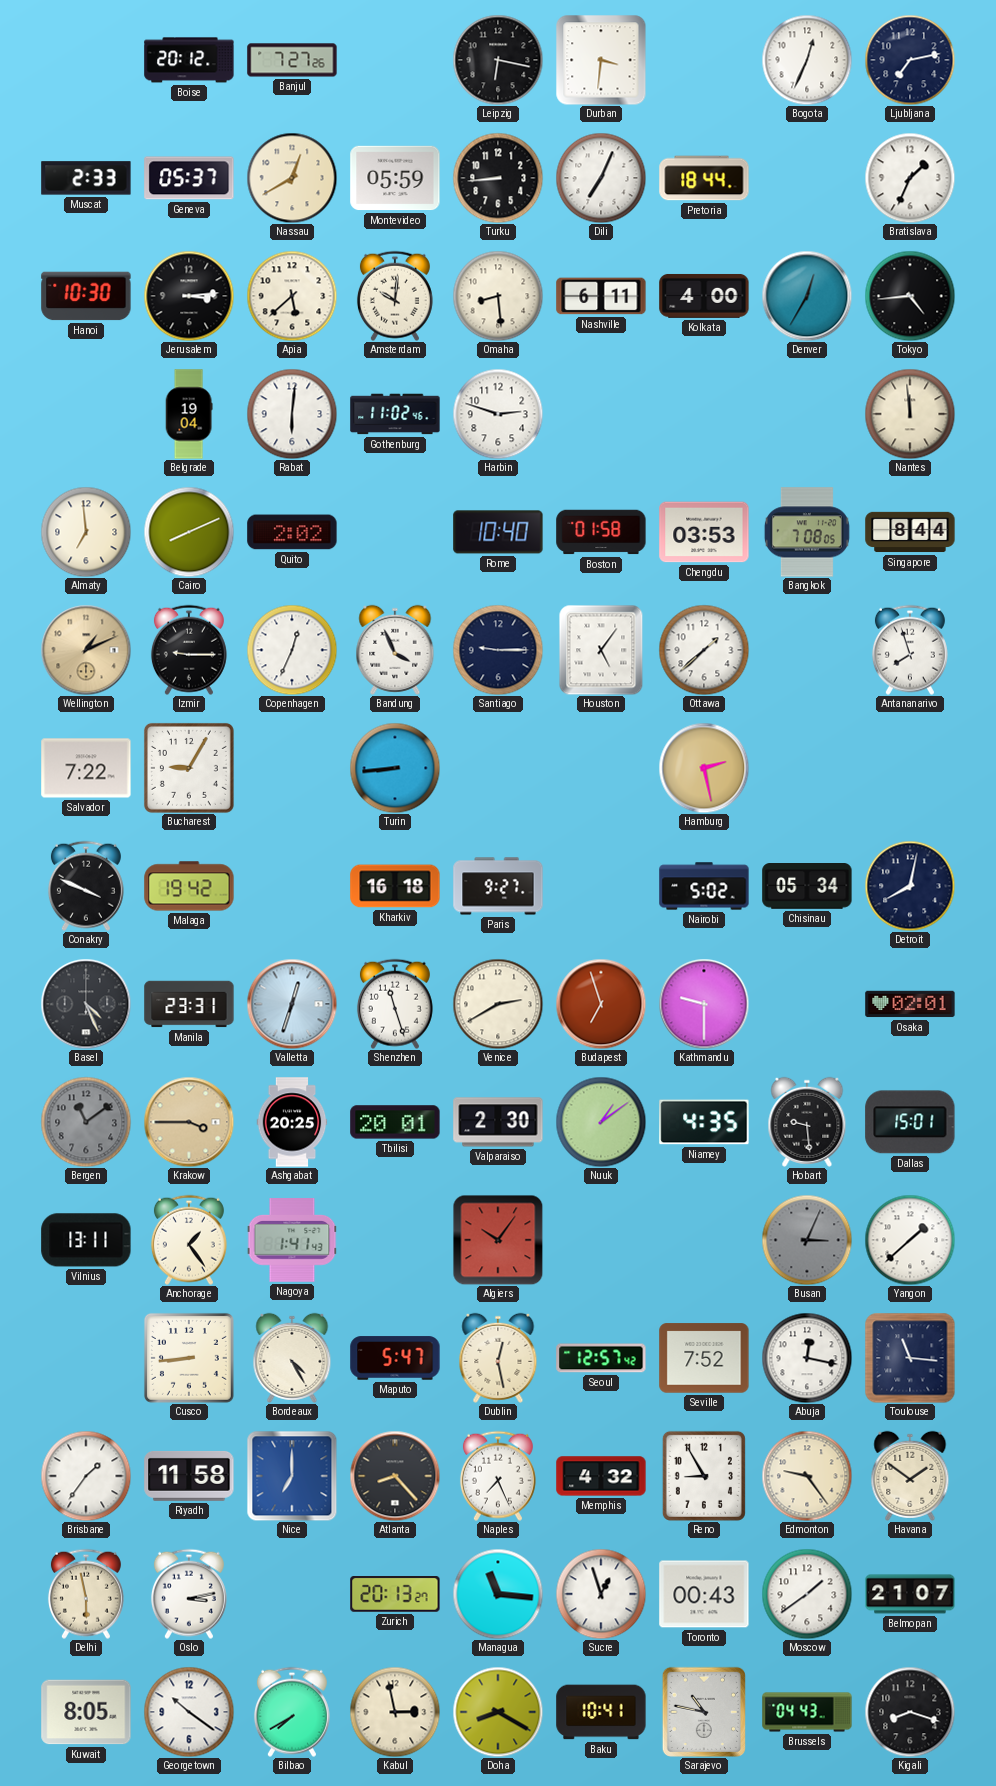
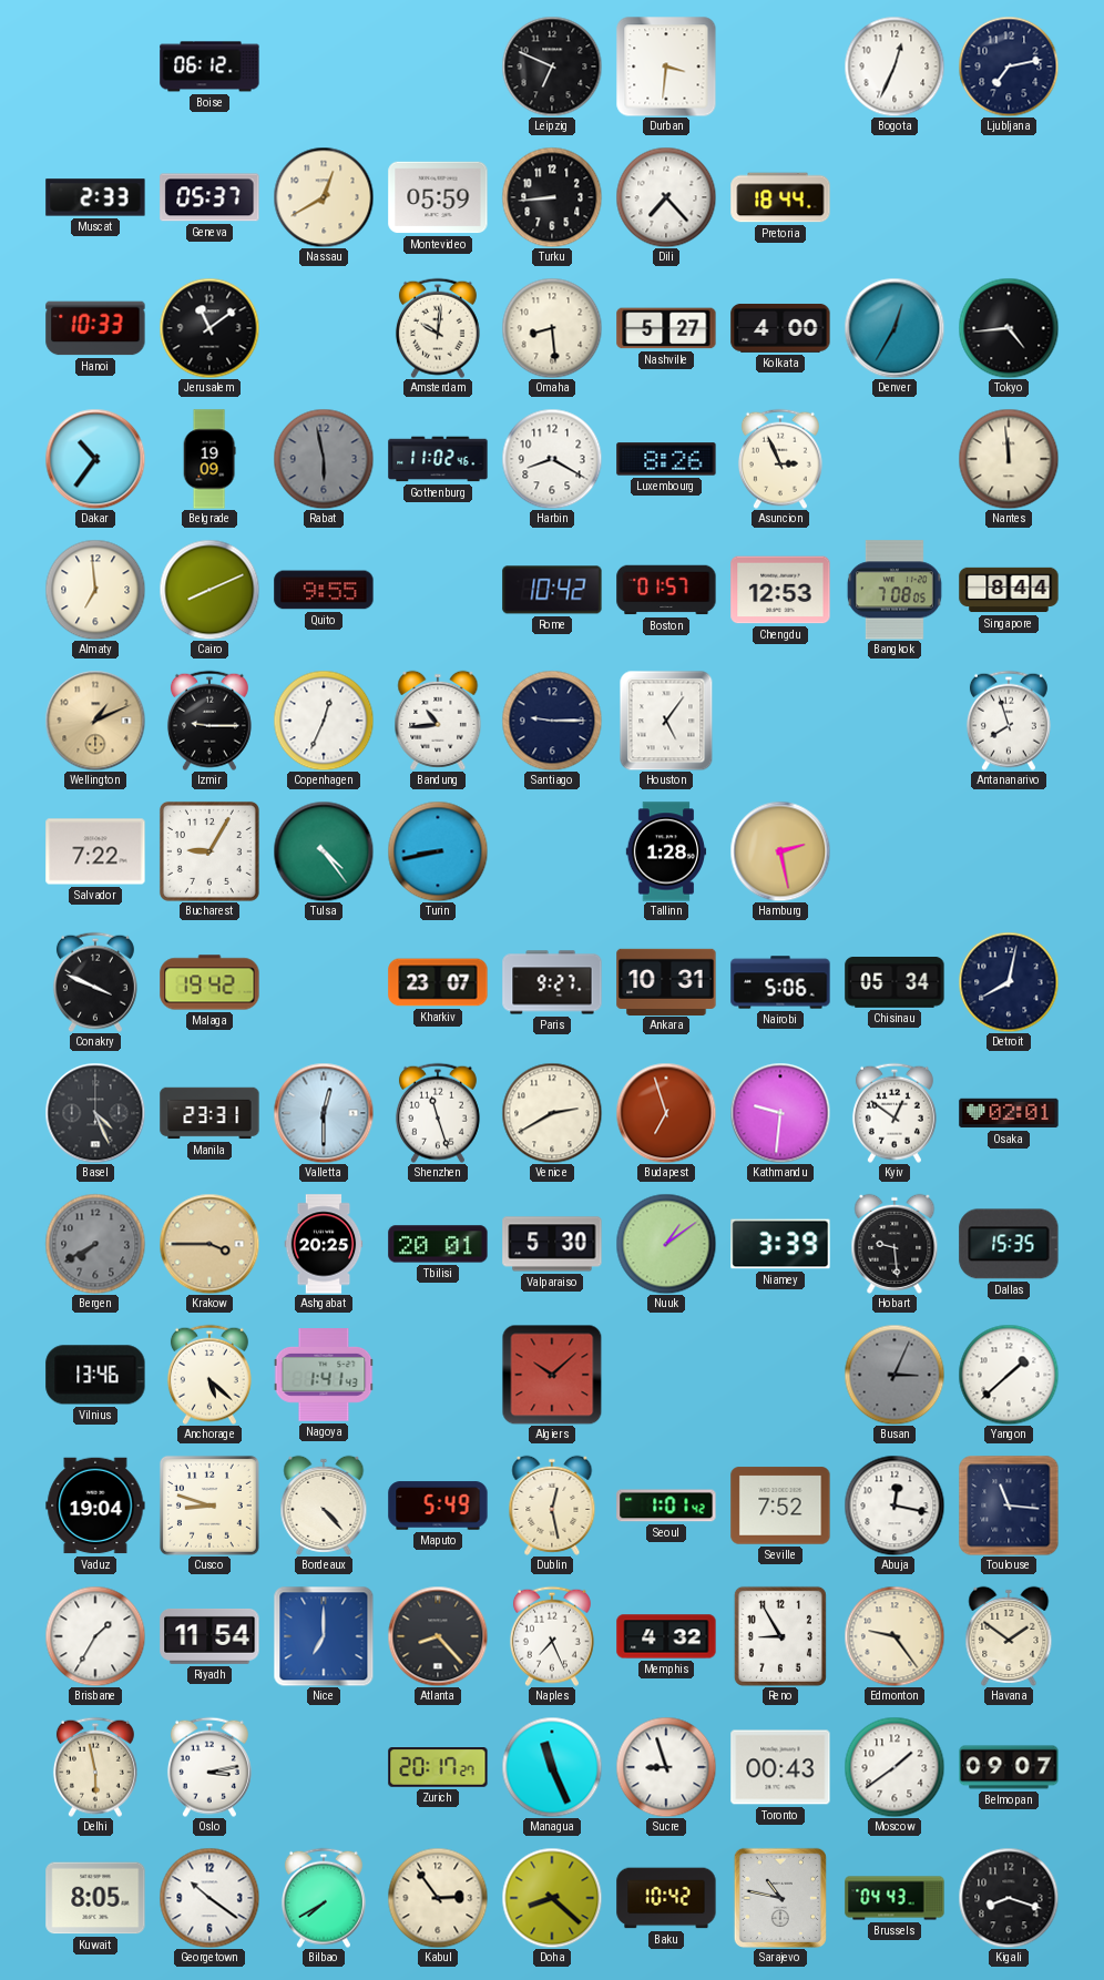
Boise: 20:12 -> 06:12 (209, 67)
Banjul: 7:27 -> none (292, 60)
Leipzig: 6:17 -> 6:49 (552, 67)
Dili: 7:04 -> 7:23 (666, 197)
Bratislava: 1:34 -> none (910, 178)
Hanoi: 10:30 -> 10:33 (95, 328)
Jerusalem: 3:14 -> 11:09 (209, 328)
Apia: 5:38 -> none (292, 296)
Nashville: 6:11 -> 5:27 (666, 328)
Dakar: none -> 10:36 (95, 459)
Belgrade: 19:04 -> 19:09 (209, 459)
Rabat: 6:01 -> 5:58 (324, 459)
Rabat dial: white -> grey (324, 459)
Harbin: 2:48 -> 8:20 (552, 459)
Luxembourg: none -> 8:26 (666, 459)
Asuncion: none -> 2:56 (780, 459)
Quito: 2:02 -> 9:55 (324, 590)
Rome: 10:40 -> 10:42 (552, 590)
Boston: 01:58 -> 01:57 (666, 590)
Chengdu: 03:53 -> 12:53 (780, 590)
Bandung: 3:56 -> 10:44 (438, 721)
Ottawa: 1:38 -> none (704, 650)
Tulsa: none -> 4:24 (324, 851)
Turin: 8:44 -> 8:43 (438, 851)
Tallinn: none -> 1:28 (666, 851)
Kharkiv: 16:18 -> 23:07 (438, 982)
Ankara: none -> 10:31 (666, 981)
Nairobi: 5:02 -> 5:06 (780, 982)
Valletta: 12:33 -> 12:30 (324, 1113)
Kathmandu: 9:30 -> 9:31 (780, 1113)
Kyiv: none -> 12:51 (895, 1113)
Bergen: 11:09 -> 7:40 (95, 1244)
Valparaiso: 2:30 -> 5:30 (552, 1244)
Niamey: 4:35 -> 3:39 (780, 1244)
Dallas: 15:01 -> 15:35 (1009, 1244)
Vilnius: 13:11 -> 13:46 (95, 1375)
Anchorage: 1:24 -> 5:22 (209, 1375)
Algiers: 10:06 -> 10:08 (552, 1375)
Vaduz: none -> 19:04 (95, 1506)
Cusco: 8:44 -> 8:48 (209, 1506)
Bordeaux: 4:25 -> 4:23 (324, 1506)
Maputo: 5:47 -> 5:49 (438, 1506)
Seoul: 12:57 -> 1:01 (666, 1506)
Brisbane: 1:36 -> 1:35 (95, 1636)
Riyadh: 11:58 -> 11:54 (209, 1636)
Zurich: 20:13 -> 20:17 (438, 1768)
Managua: 11:16 -> 11:26 (552, 1767)
Sucre: 12:57 -> 8:57 (666, 1767)
Belmopan: 21:07 -> 09:07 (1009, 1767)
Kabul: 2:58 -> 2:54 (438, 1898)
Doha: 8:20 -> 8:22 (552, 1898)
Baku: 10:41 -> 10:42 (666, 1898)
